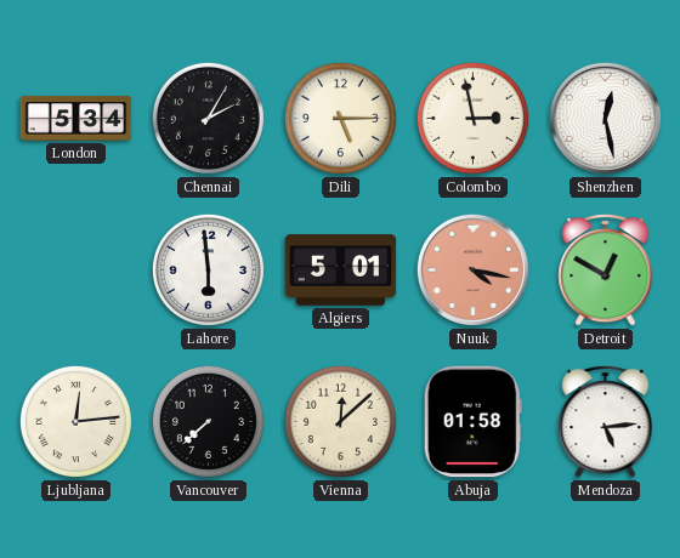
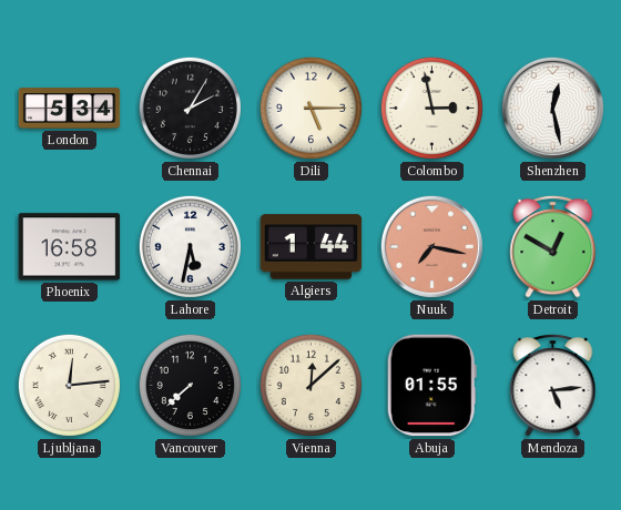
Phoenix: none -> 16:58 (70, 247)
Lahore: 5:59 -> 5:32 (190, 246)
Algiers: 5:01 -> 1:44 (312, 247)
Nuuk: 4:17 -> 7:17 (431, 246)
Abuja: 01:58 -> 01:55 (431, 386)
